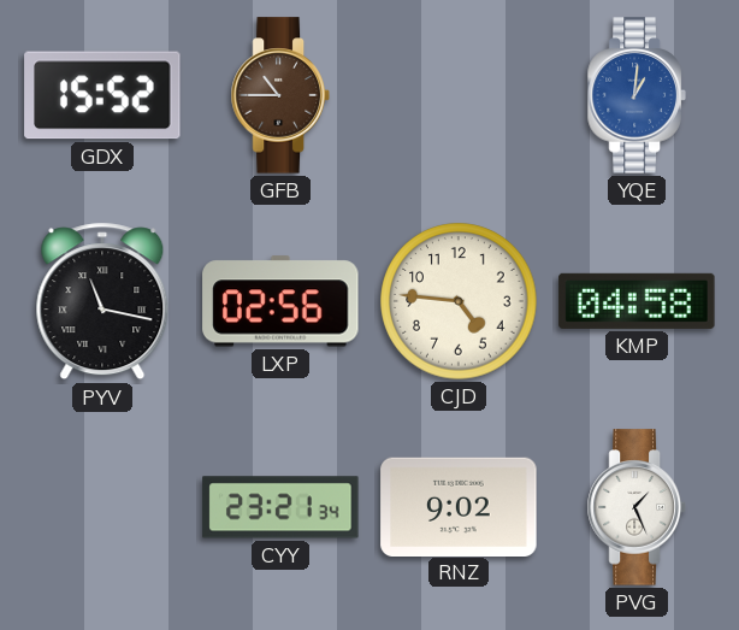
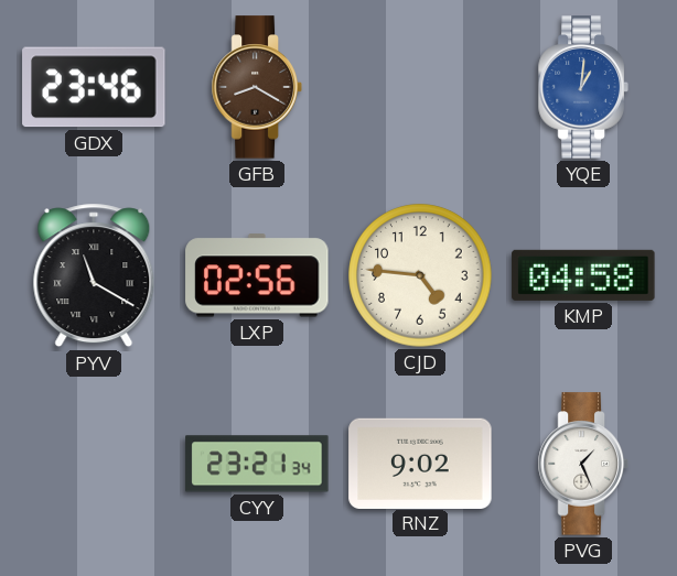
GDX: 15:52 -> 23:46 (94, 87)
GFB: 10:45 -> 8:20 (257, 87)
PYV: 11:17 -> 11:20 (94, 275)
